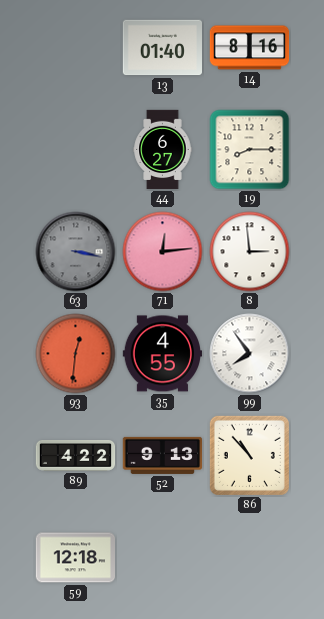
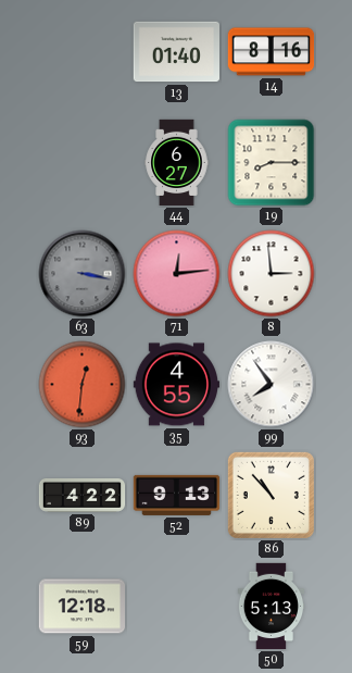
50: none -> 5:13 (272, 607)
